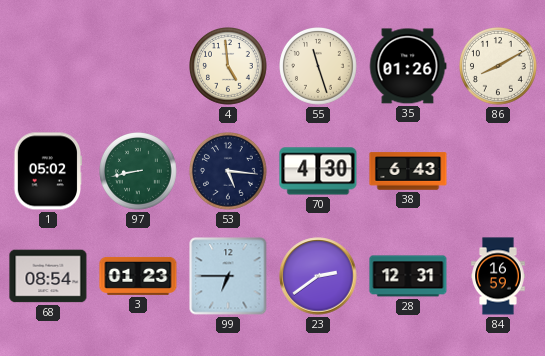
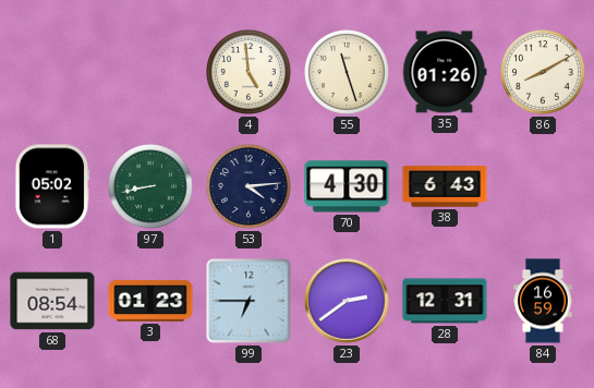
53: 5:16 -> 4:14 (250, 187)
